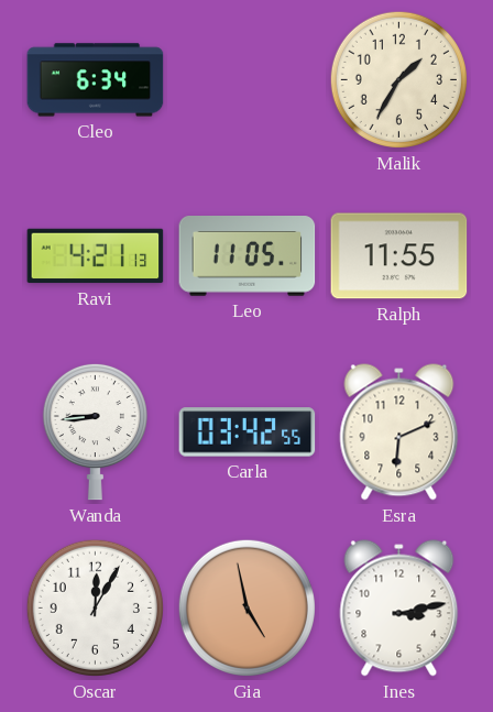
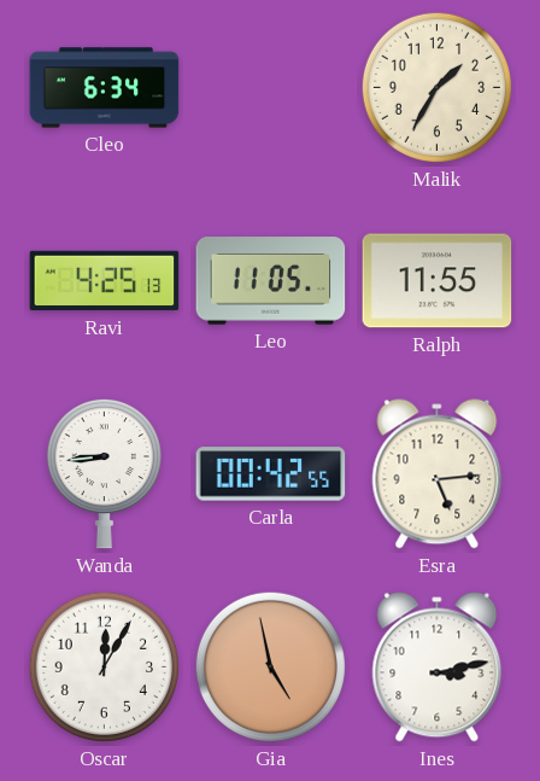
Ravi: 4:21 -> 4:25 (105, 281)
Carla: 03:42 -> 00:42 (271, 474)
Esra: 6:11 -> 5:14 (438, 474)
